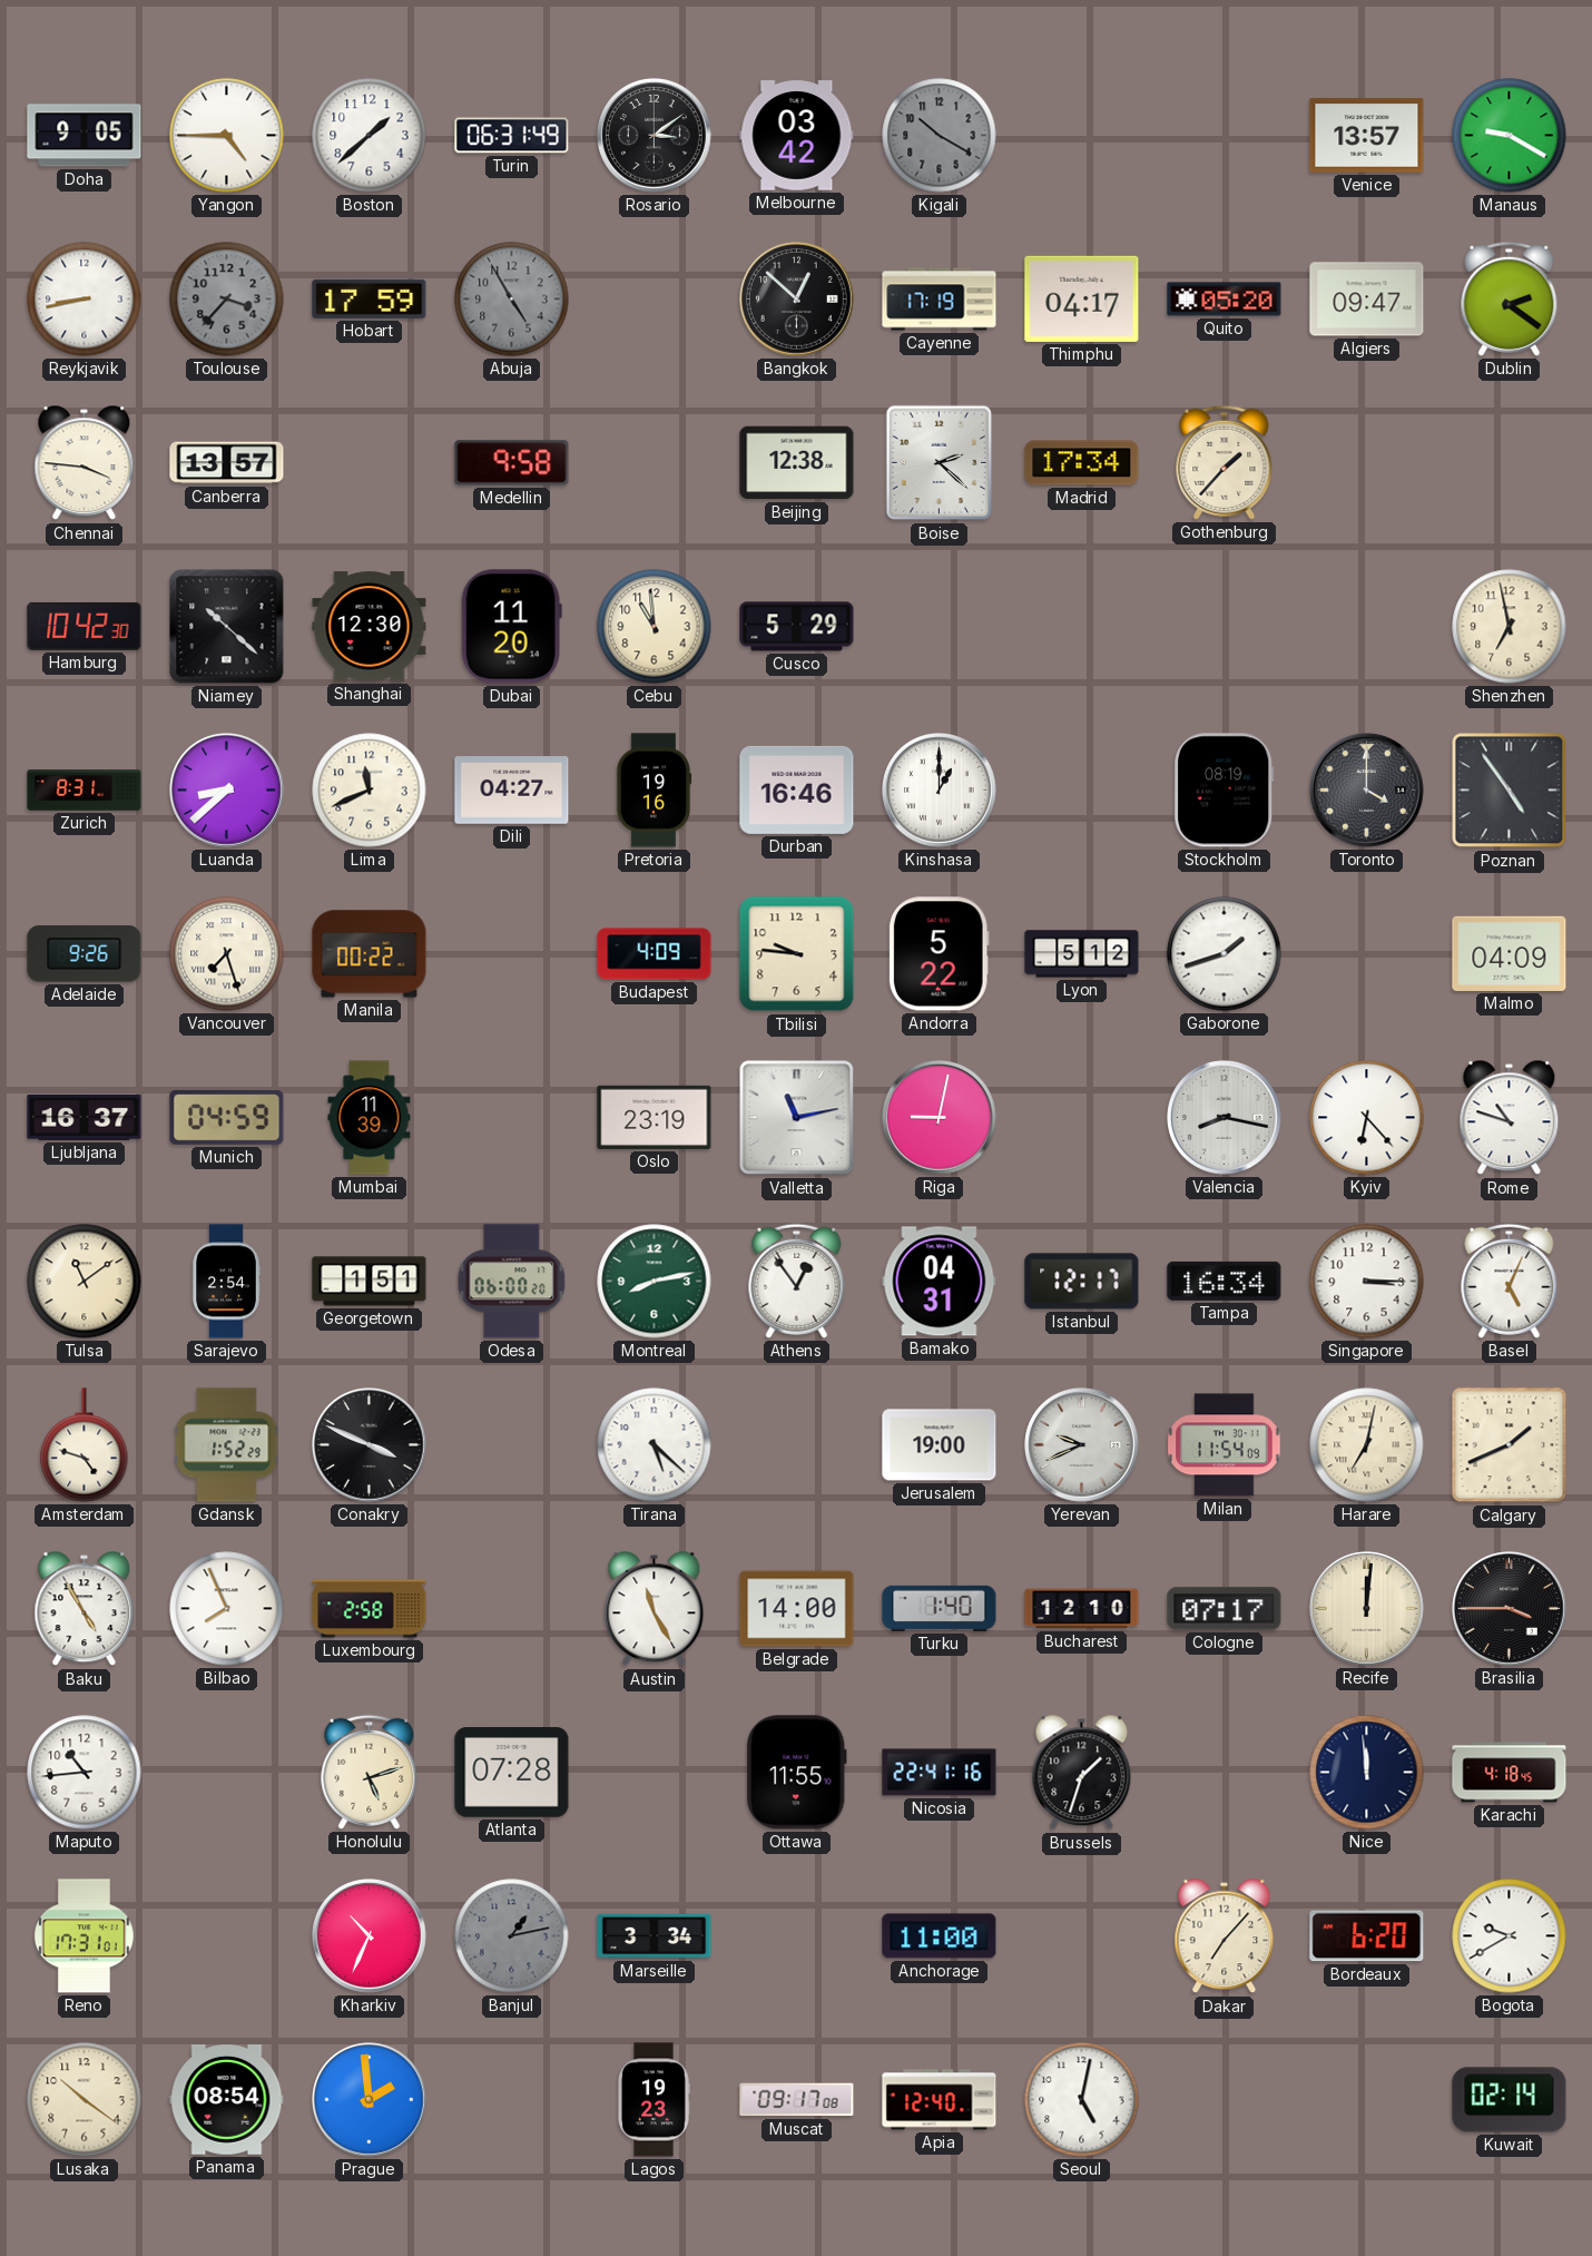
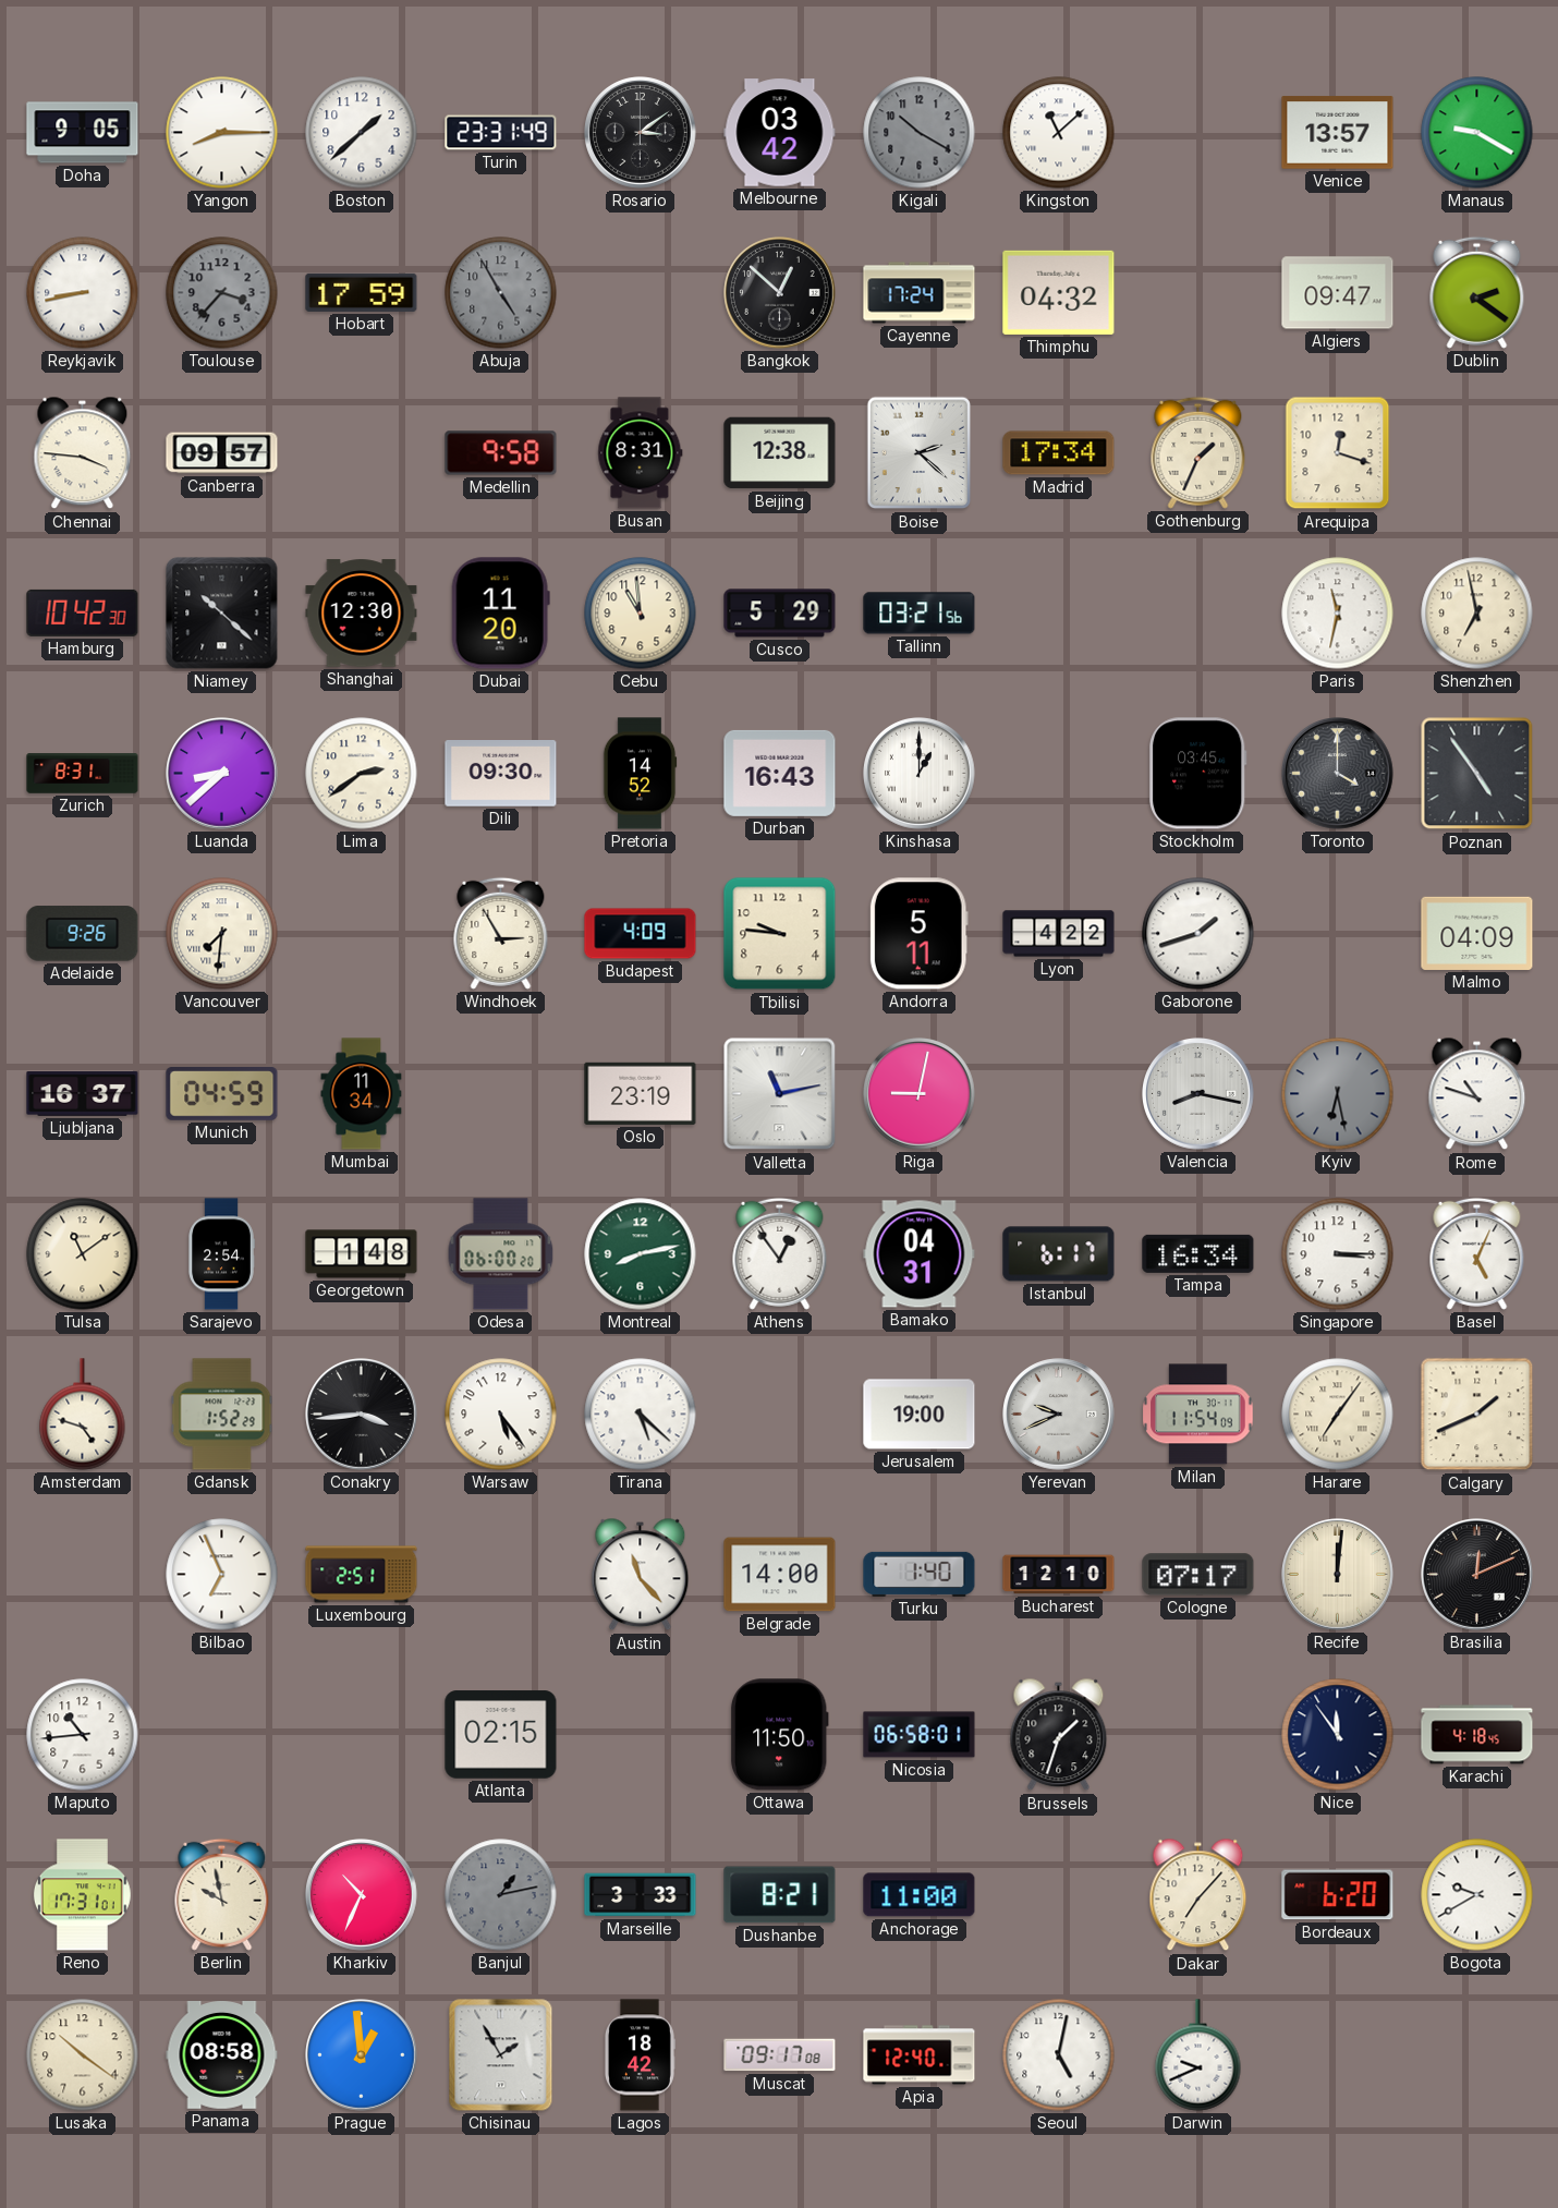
Yangon: 4:45 -> 8:15 (222, 133)
Turin: 06:31 -> 23:31 (501, 133)
Kingston: none -> 11:08 (1059, 133)
Cayenne: 17:19 -> 17:24 (920, 293)
Thimphu: 04:17 -> 04:32 (1059, 292)
Quito: 05:20 -> none (1225, 300)
Canberra: 13:57 -> 09:57 (222, 453)
Busan: none -> 8:31 (641, 453)
Gothenburg: 1:37 -> 1:34 (1198, 452)
Arequipa: none -> 12:18 (1338, 453)
Tallinn: none -> 03:21 (920, 614)
Paris: none -> 11:32 (1338, 614)
Lima: 11:41 -> 2:39 (362, 774)
Dili: 04:27 -> 09:30 (501, 774)
Pretoria: 19:16 -> 14:52 (640, 774)
Durban: 16:46 -> 16:43 (780, 773)
Stockholm: 08:19 -> 03:45 (1198, 774)
Vancouver: 7:27 -> 7:31 (222, 934)
Manila: 00:22 -> none (370, 954)
Windhoek: none -> 2:55 (501, 933)
Andorra: 5:22 -> 5:11 (918, 934)
Lyon: 5:12 -> 4:22 (1059, 934)
Mumbai: 11:39 -> 11:34 (362, 1094)
Kyiv: 6:23 -> 6:28 (1338, 1094)
Kyiv dial: white -> grey (1338, 1094)
Georgetown: 1:51 -> 1:48 (362, 1254)
Istanbul: 12:17 -> 6:17 (1059, 1254)
Conakry: 3:49 -> 3:44 (362, 1415)
Warsaw: none -> 5:24 (501, 1415)
Harare: 7:02 -> 7:06 (1338, 1415)
Baku: 4:55 -> none (85, 1609)
Bilbao: 7:56 -> 6:56 (222, 1575)
Luxembourg: 2:58 -> 2:51 (362, 1575)
Austin: 11:25 -> 11:23 (641, 1575)
Brasilia: 3:45 -> 12:11 (1477, 1575)
Honolulu: 5:12 -> none (370, 1772)
Atlanta: 07:28 -> 02:15 (501, 1735)
Ottawa: 11:55 -> 11:50 (779, 1735)
Nicosia: 22:41 -> 06:58 (920, 1735)
Nice: 11:59 -> 11:54 (1338, 1735)
Berlin: none -> 9:58 (222, 1894)
Marseille: 3:34 -> 3:33 (641, 1895)
Dushanbe: none -> 8:21 (780, 1895)
Panama: 08:54 -> 08:58 (222, 2055)
Prague: 1:59 -> 12:59 (362, 2055)
Chisinau: none -> 1:55 (501, 2055)
Lagos: 19:23 -> 18:42 (641, 2055)
Darwin: none -> 9:41 (1198, 2055)
Kuwait: 02:14 -> none (1510, 2100)
